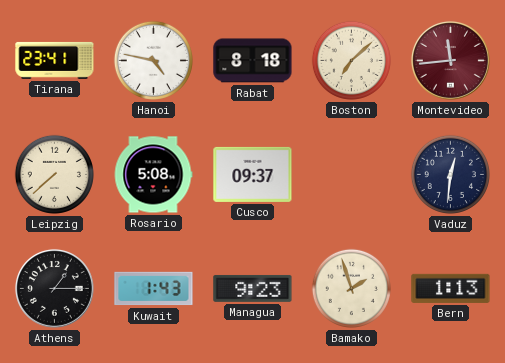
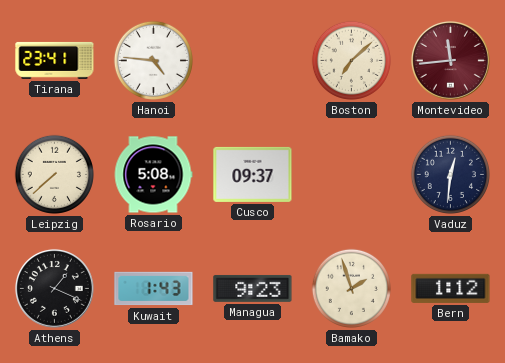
Hanoi: 4:47 -> 4:46 (153, 60)
Rabat: 8:18 -> none (253, 61)
Athens: 1:15 -> 1:19 (54, 288)
Bern: 1:13 -> 1:12 (451, 288)
